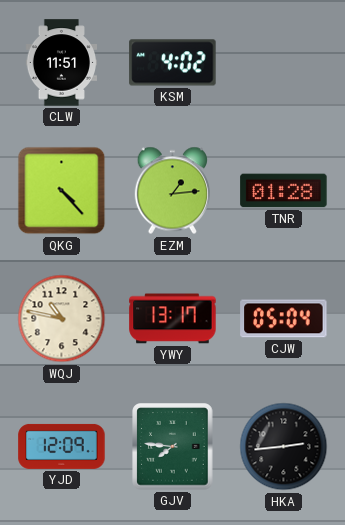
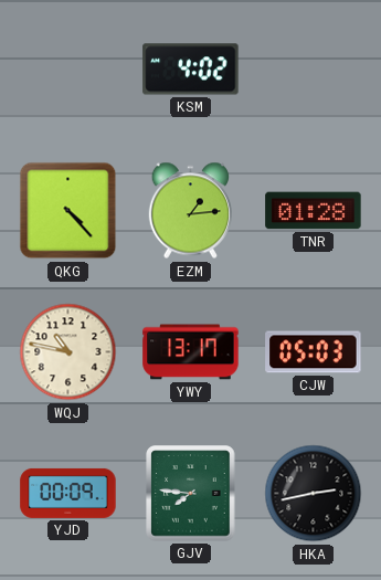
CLW: 11:51 -> none (61, 63)
CJW: 05:04 -> 05:03 (314, 352)
YJD: 12:09 -> 00:09 (68, 493)
HKA: 2:44 -> 2:43 (314, 494)
